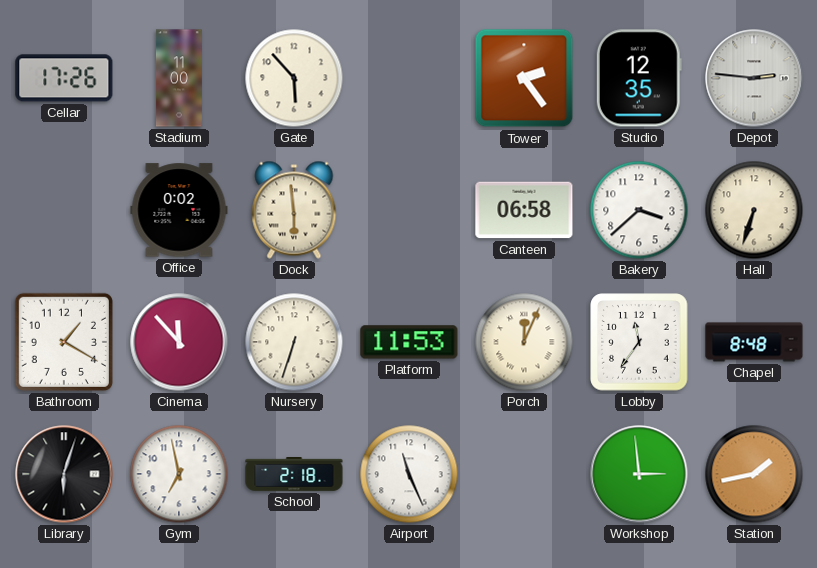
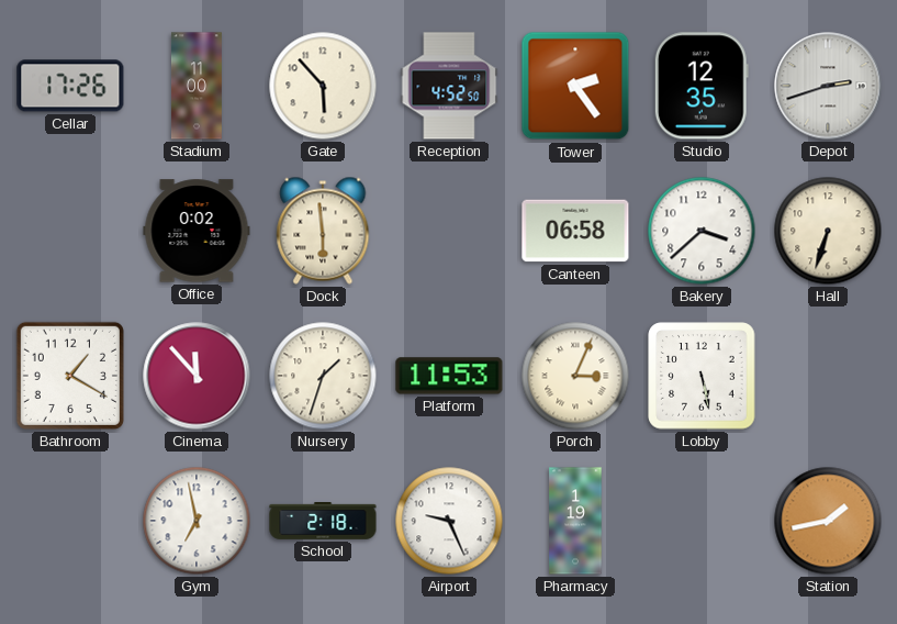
Reception: none -> 4:52 (449, 86)
Depot: 2:46 -> 2:42 (828, 86)
Nursery: 6:33 -> 1:33 (323, 376)
Porch: 12:04 -> 3:04 (575, 376)
Lobby: 11:36 -> 5:28 (702, 376)
Chapel: 8:48 -> none (754, 342)
Library: 6:03 -> none (64, 474)
Airport: 11:26 -> 9:26 (449, 521)
Pharmacy: none -> 1:19 (575, 521)
Workshop: 2:59 -> none (639, 474)
